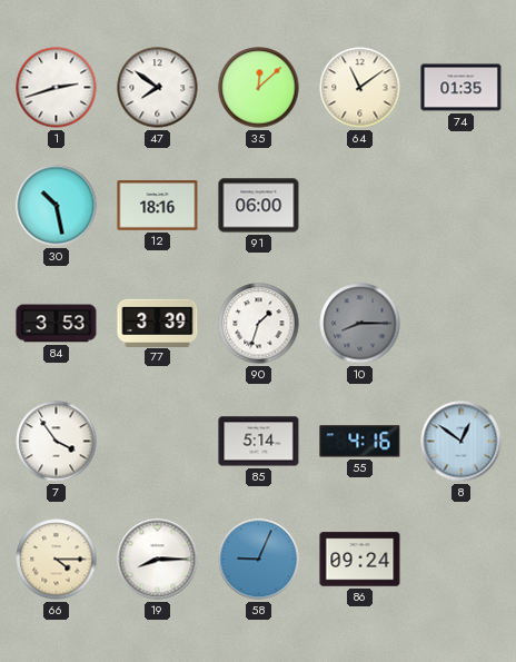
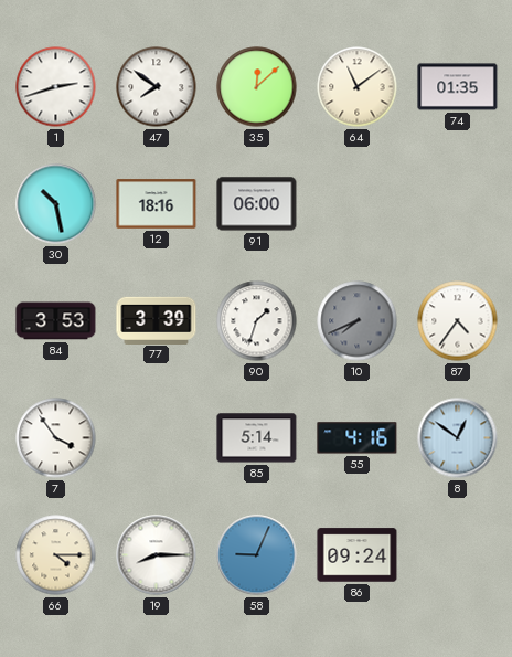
10: 8:15 -> 7:41 (358, 321)
87: none -> 4:36 (458, 321)
